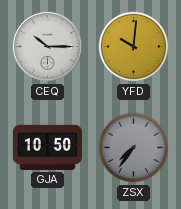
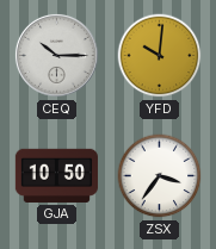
ZSX: 7:36 -> 3:36 (160, 176)
ZSX dial: grey -> white (160, 176)
